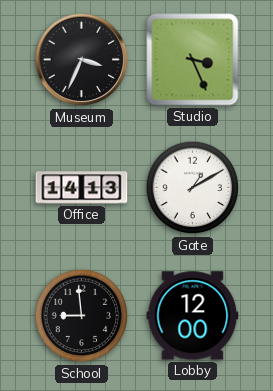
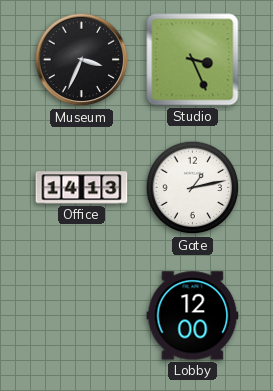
Gate: 1:10 -> 1:13 (193, 188)
School: 8:59 -> none (82, 316)
